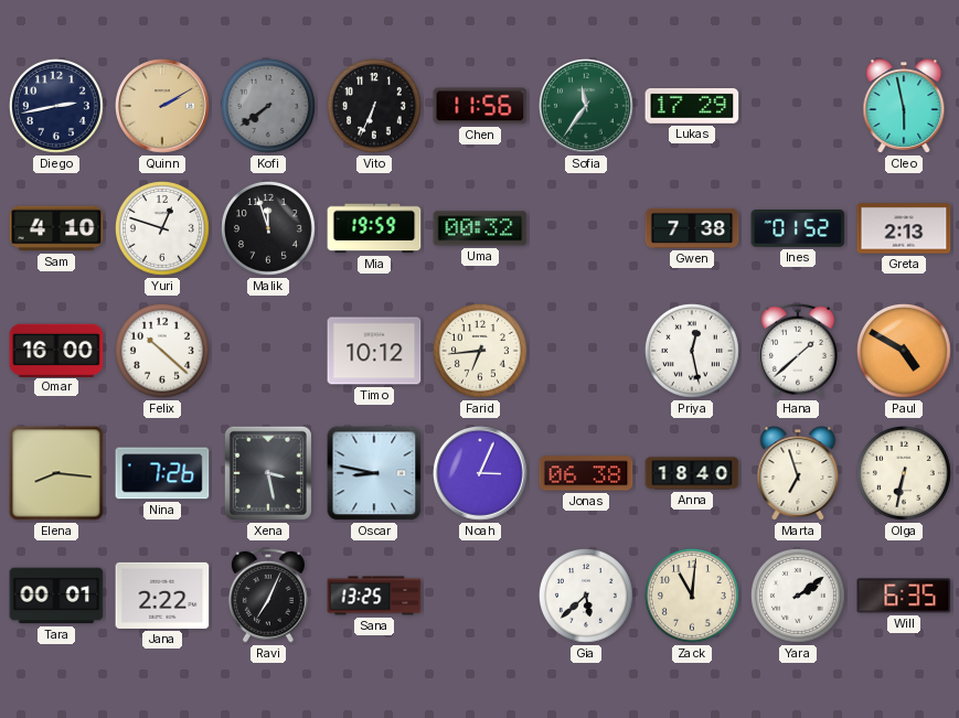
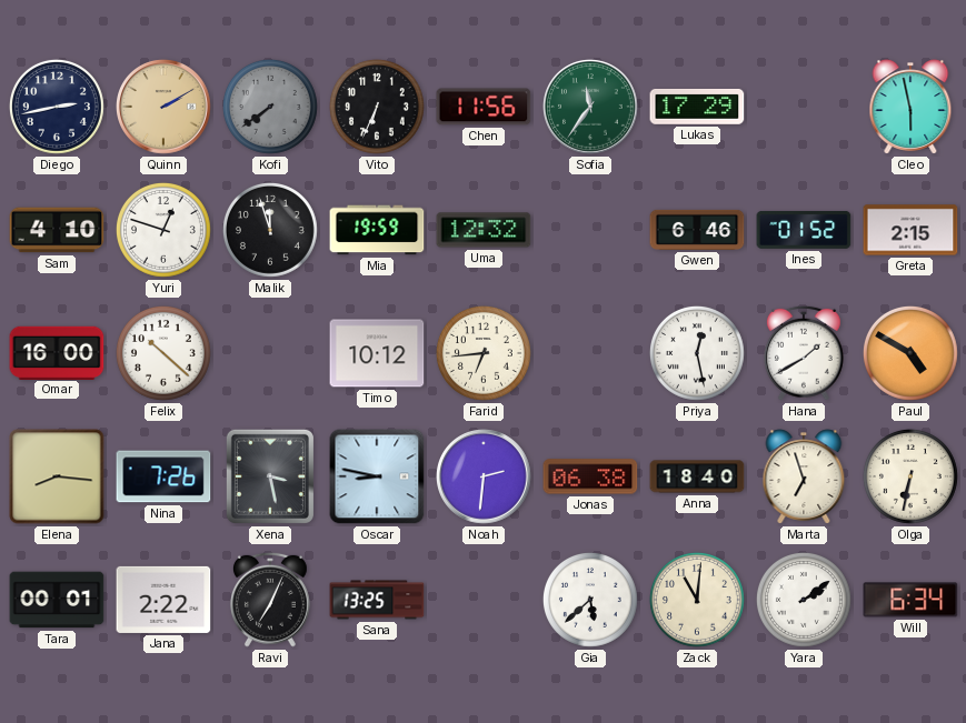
Uma: 00:32 -> 12:32 (484, 230)
Gwen: 7:38 -> 6:46 (697, 230)
Greta: 2:13 -> 2:15 (910, 230)
Hana: 1:38 -> 1:40 (804, 353)
Noah: 3:04 -> 2:31 (484, 476)
Will: 6:35 -> 6:34 (910, 600)
